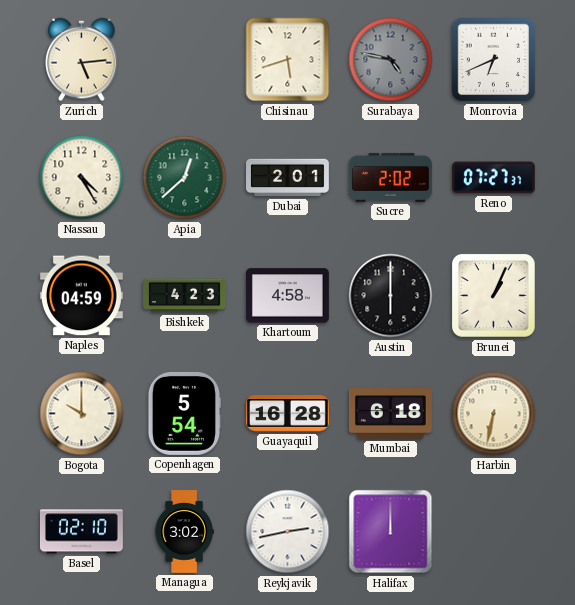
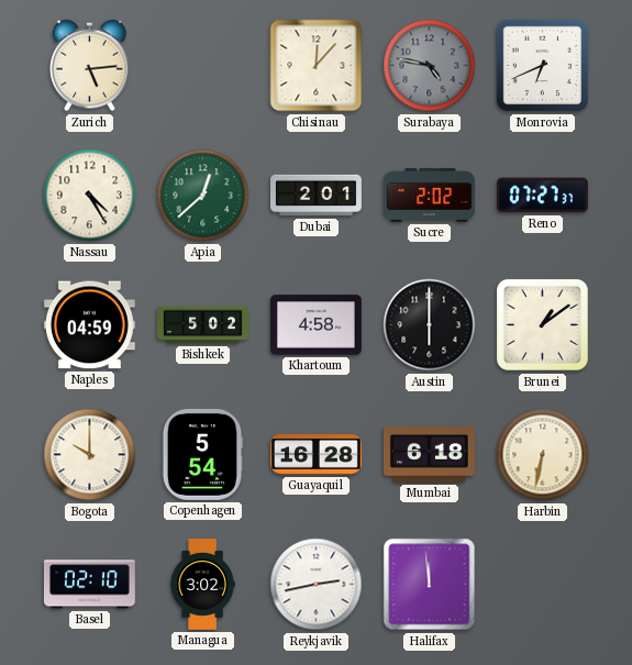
Chisinau: 5:42 -> 12:07 (317, 66)
Bishkek: 4:23 -> 5:02 (203, 325)
Brunei: 1:04 -> 1:09 (542, 324)
Halifax: 12:00 -> 11:59 (430, 585)
